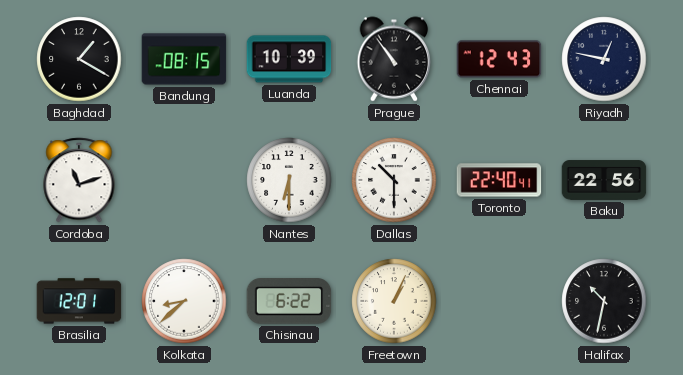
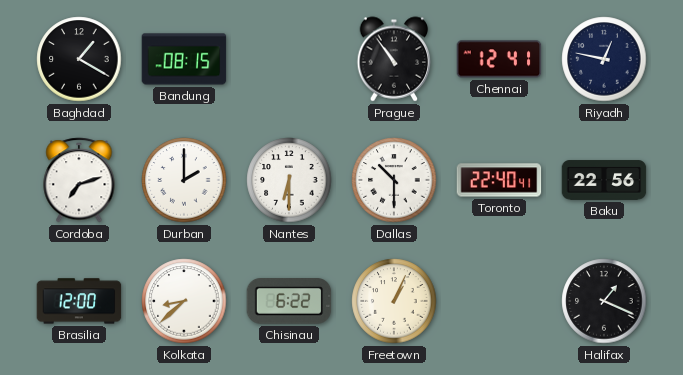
Luanda: 10:39 -> none (289, 59)
Chennai: 12:43 -> 12:41 (499, 59)
Cordoba: 11:12 -> 7:12 (79, 180)
Durban: none -> 2:00 (184, 180)
Brasilia: 12:01 -> 12:00 (79, 301)
Halifax: 10:32 -> 1:19 (604, 301)
